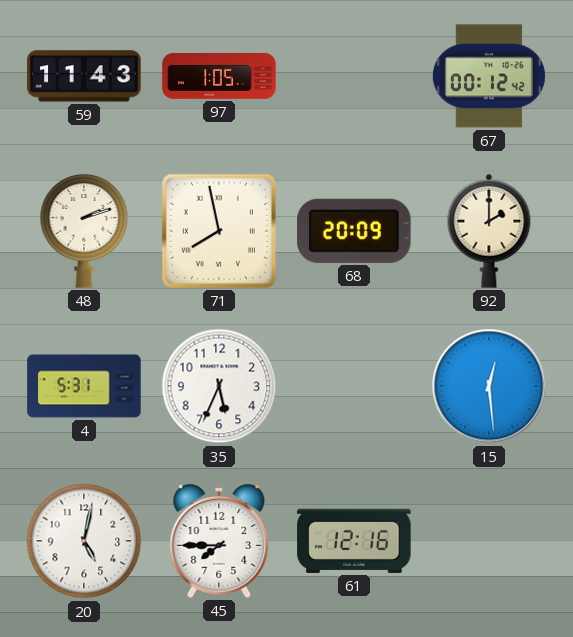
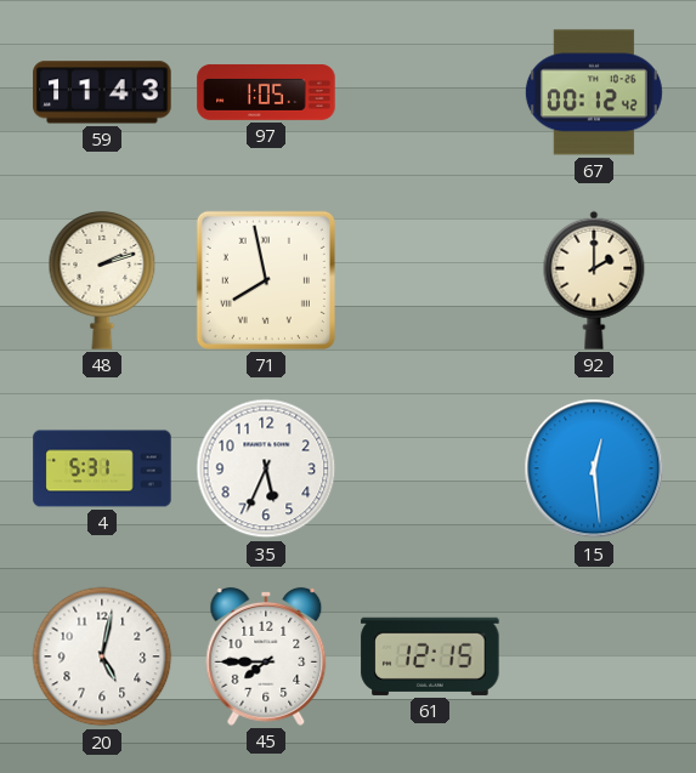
68: 20:09 -> none (354, 231)
61: 12:16 -> 12:15 (430, 657)
